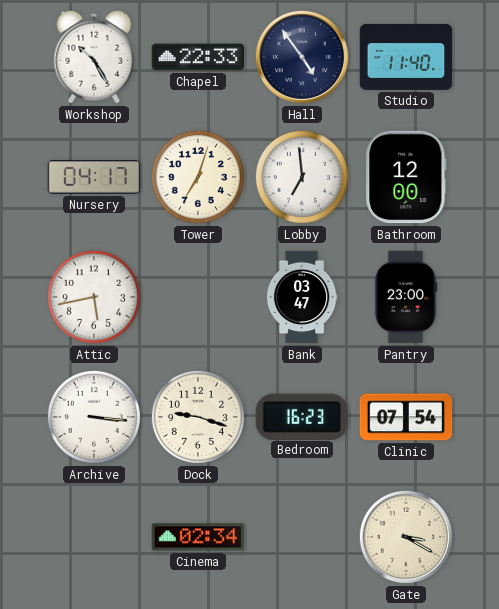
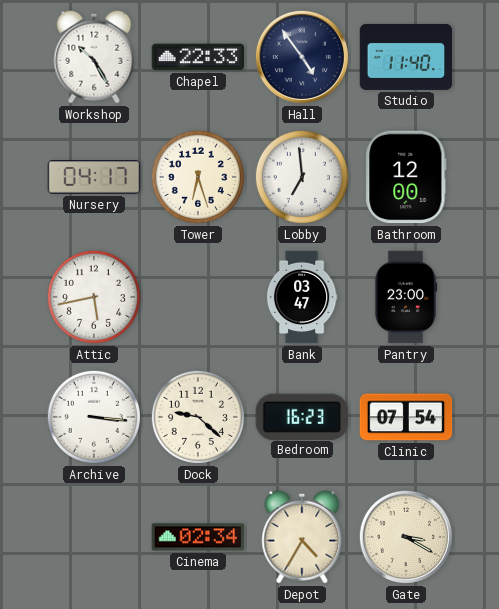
Tower: 7:03 -> 6:27 (198, 177)
Dock: 9:18 -> 9:22 (198, 417)
Depot: none -> 4:35 (302, 537)
